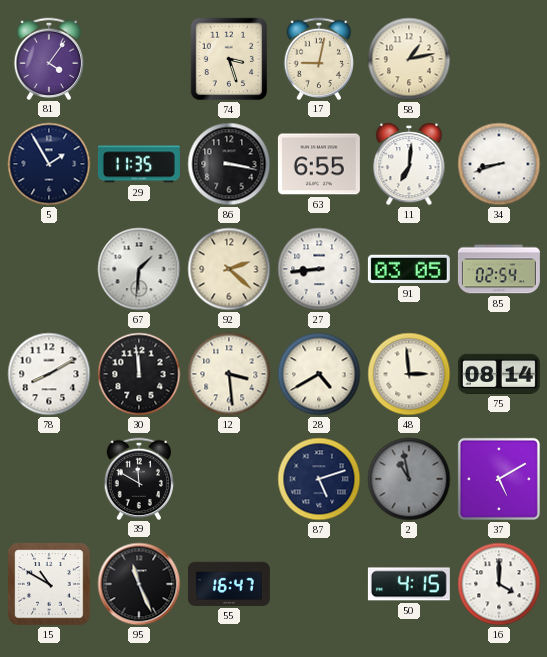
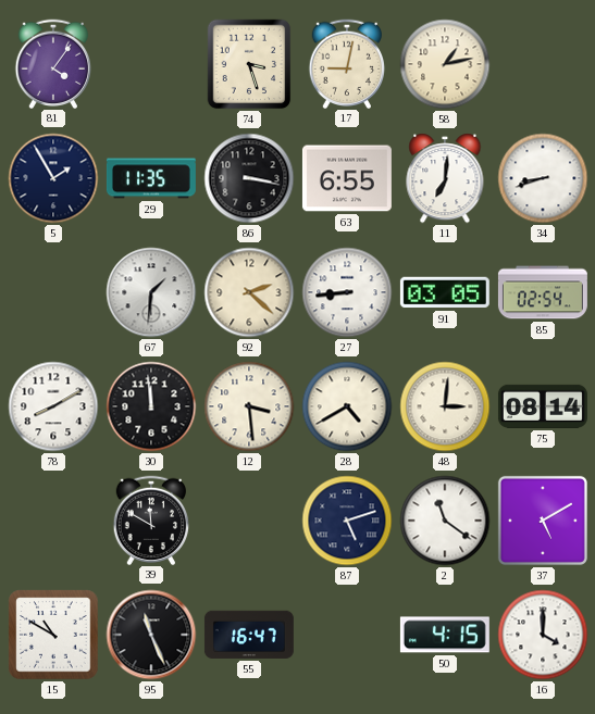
48: 2:59 -> 3:01 (445, 406)
2: 10:58 -> 11:21 (445, 521)
2 dial: grey -> white (445, 521)
